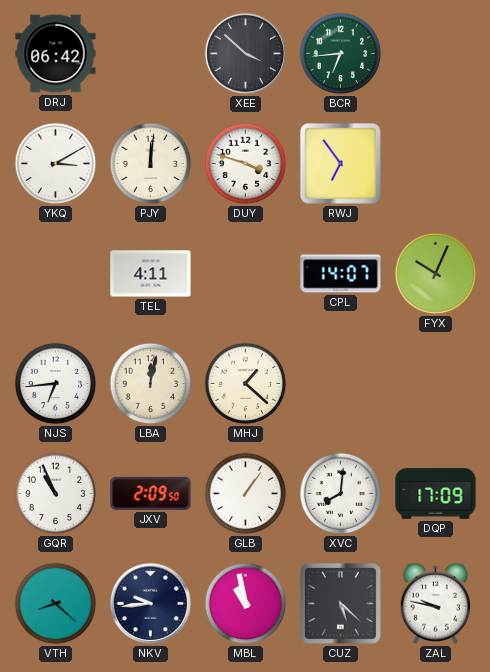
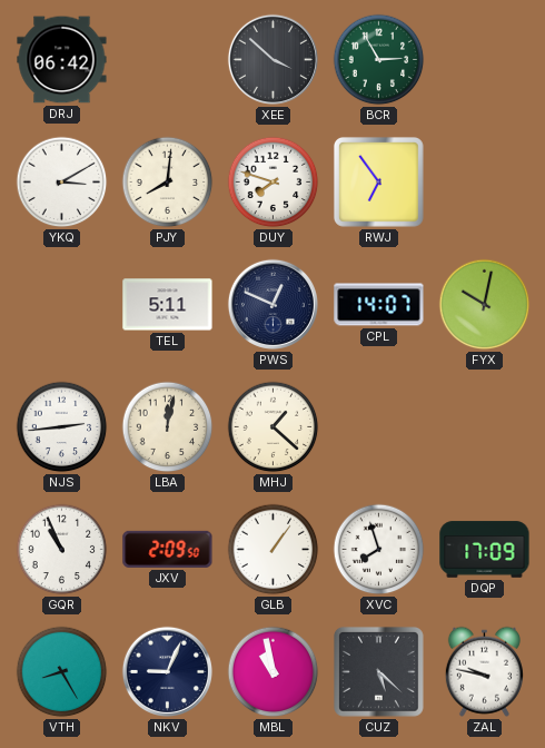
BCR: 6:44 -> 2:55 (379, 60)
PJY: 12:01 -> 8:01 (168, 183)
DUY: 3:48 -> 7:48 (274, 183)
TEL: 4:11 -> 5:11 (168, 305)
PWS: none -> 12:49 (272, 304)
FYX: 10:04 -> 10:02 (485, 305)
NJS: 6:44 -> 2:44 (62, 427)
XVC: 8:01 -> 7:57 (379, 550)
VTH: 8:22 -> 8:25 (62, 672)
NKV: 9:44 -> 9:04 (167, 671)
